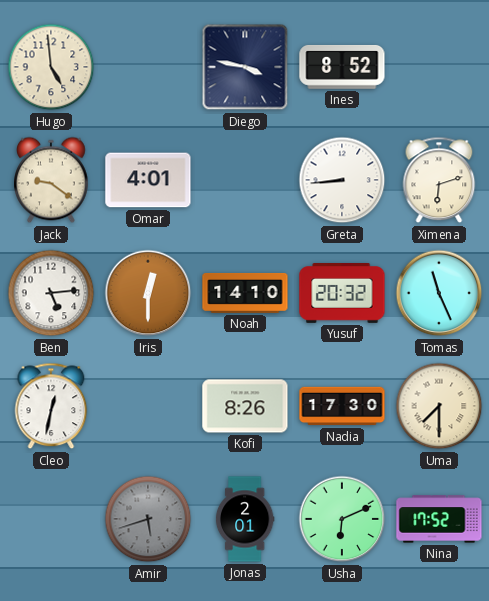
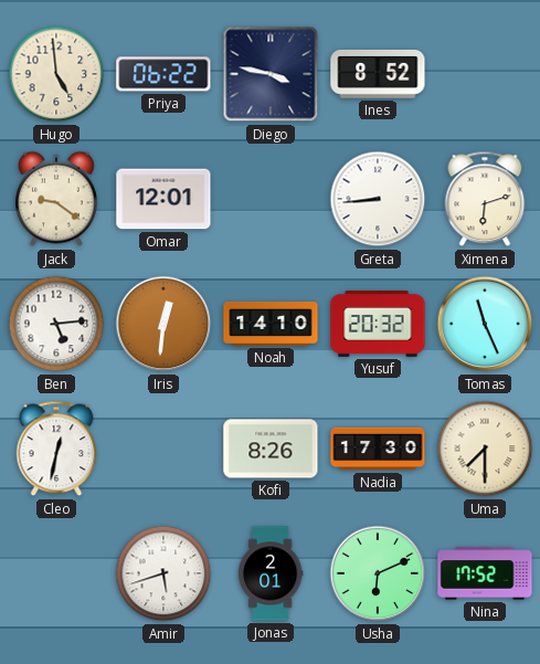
Priya: none -> 06:22 (163, 74)
Omar: 4:01 -> 12:01 (163, 199)
Iris: 12:30 -> 12:31 (163, 324)
Amir dial: grey -> white (163, 573)
